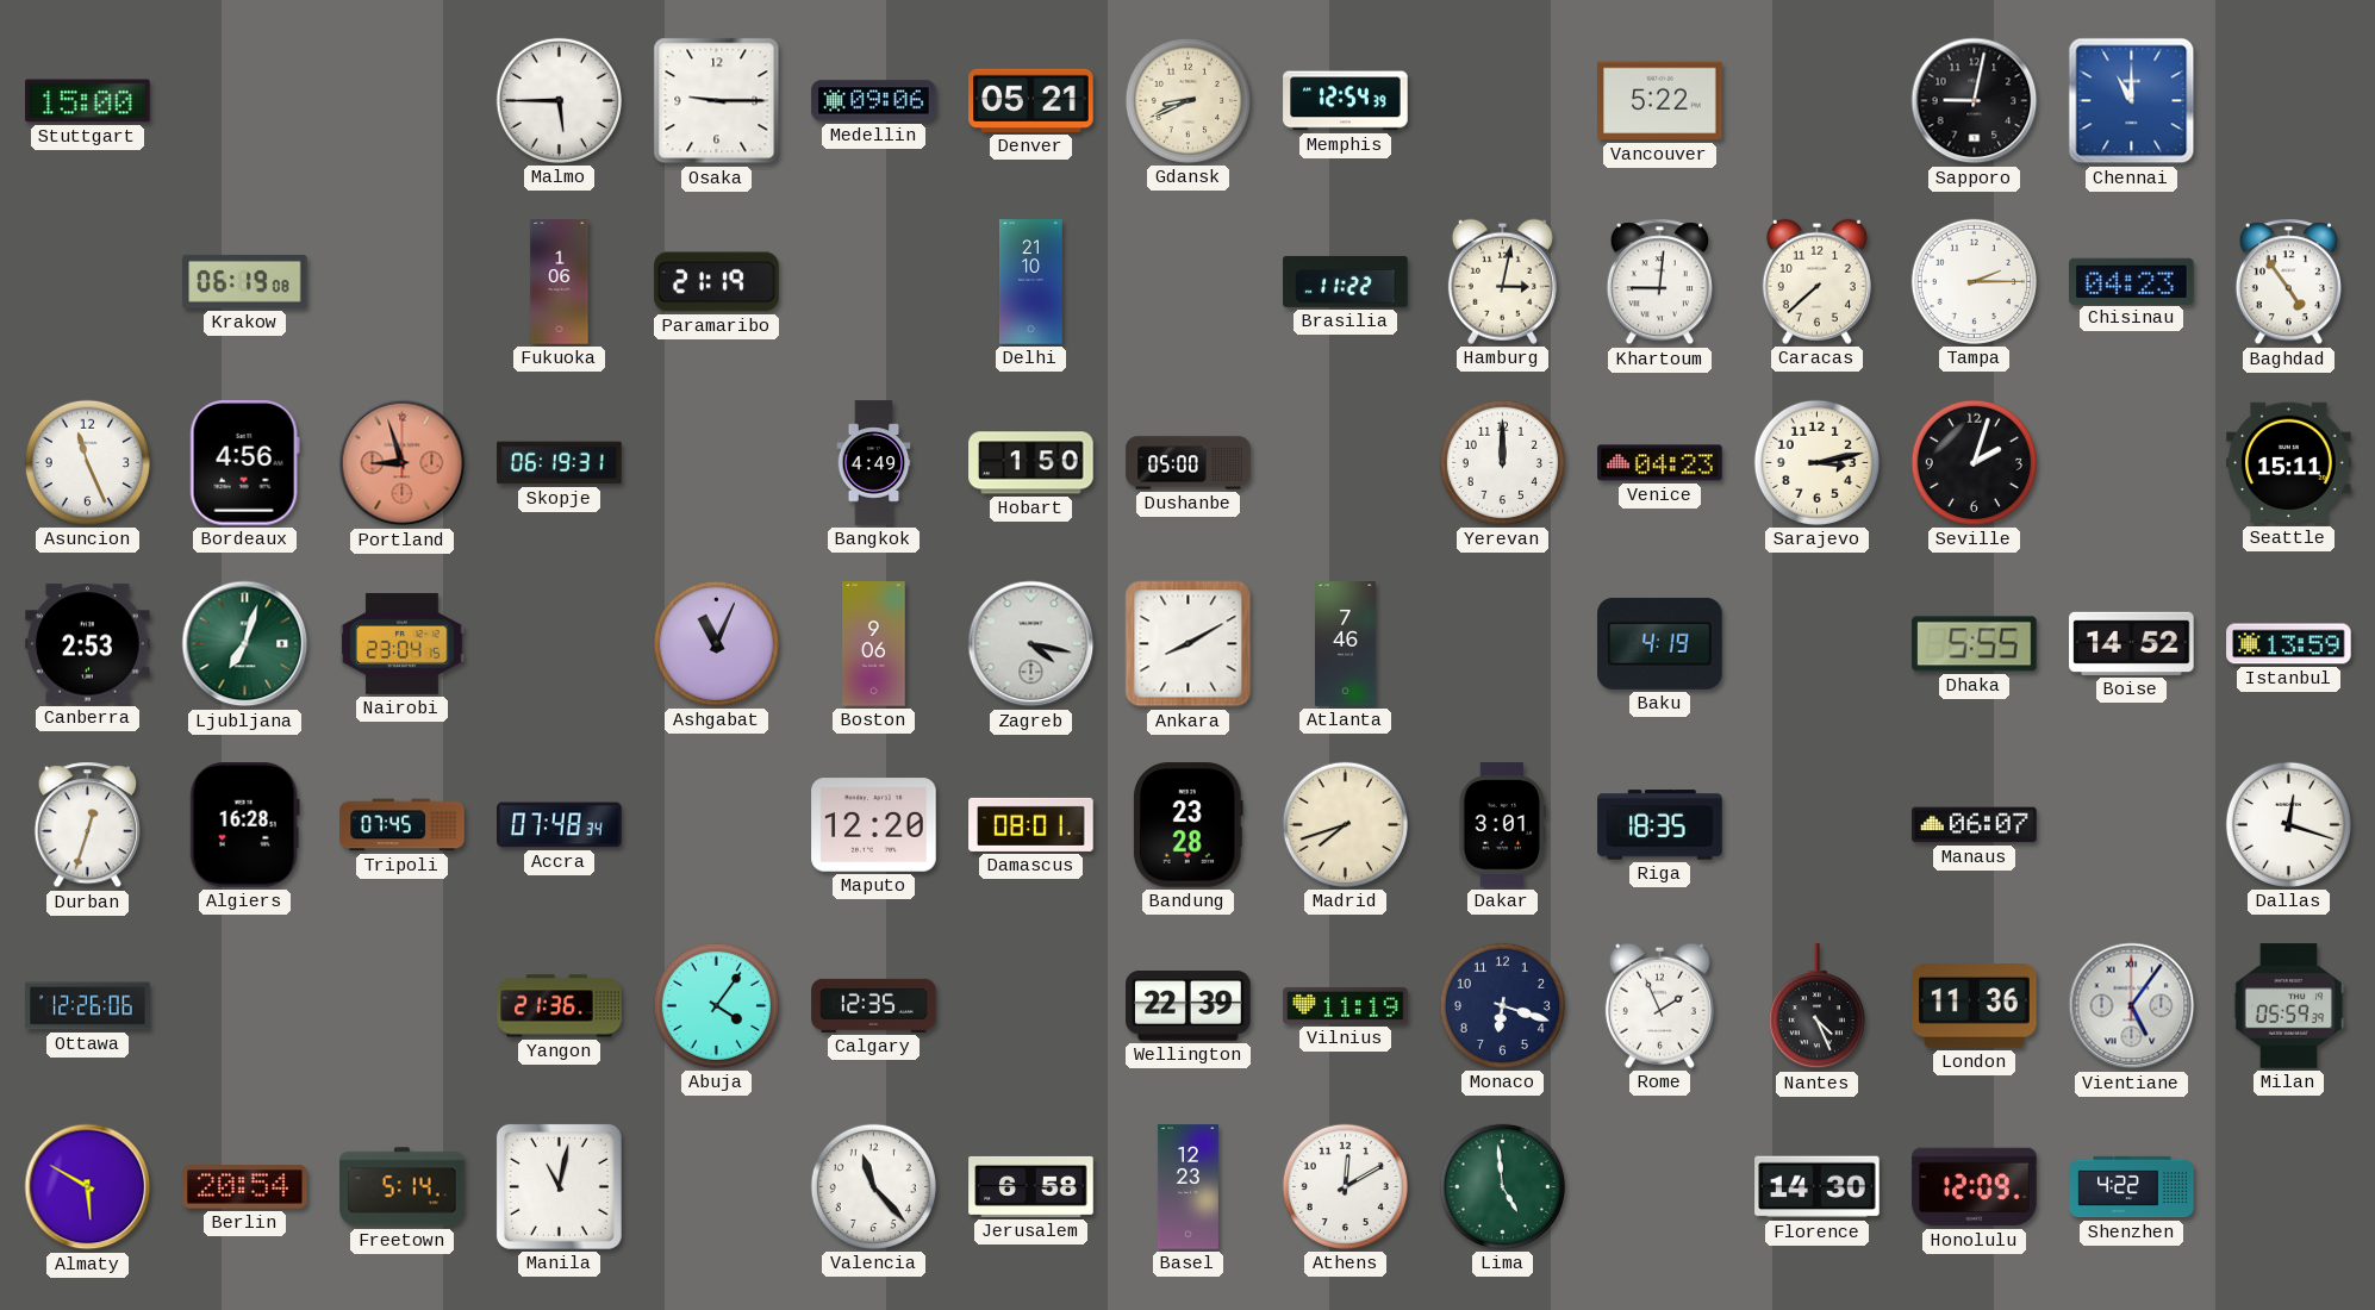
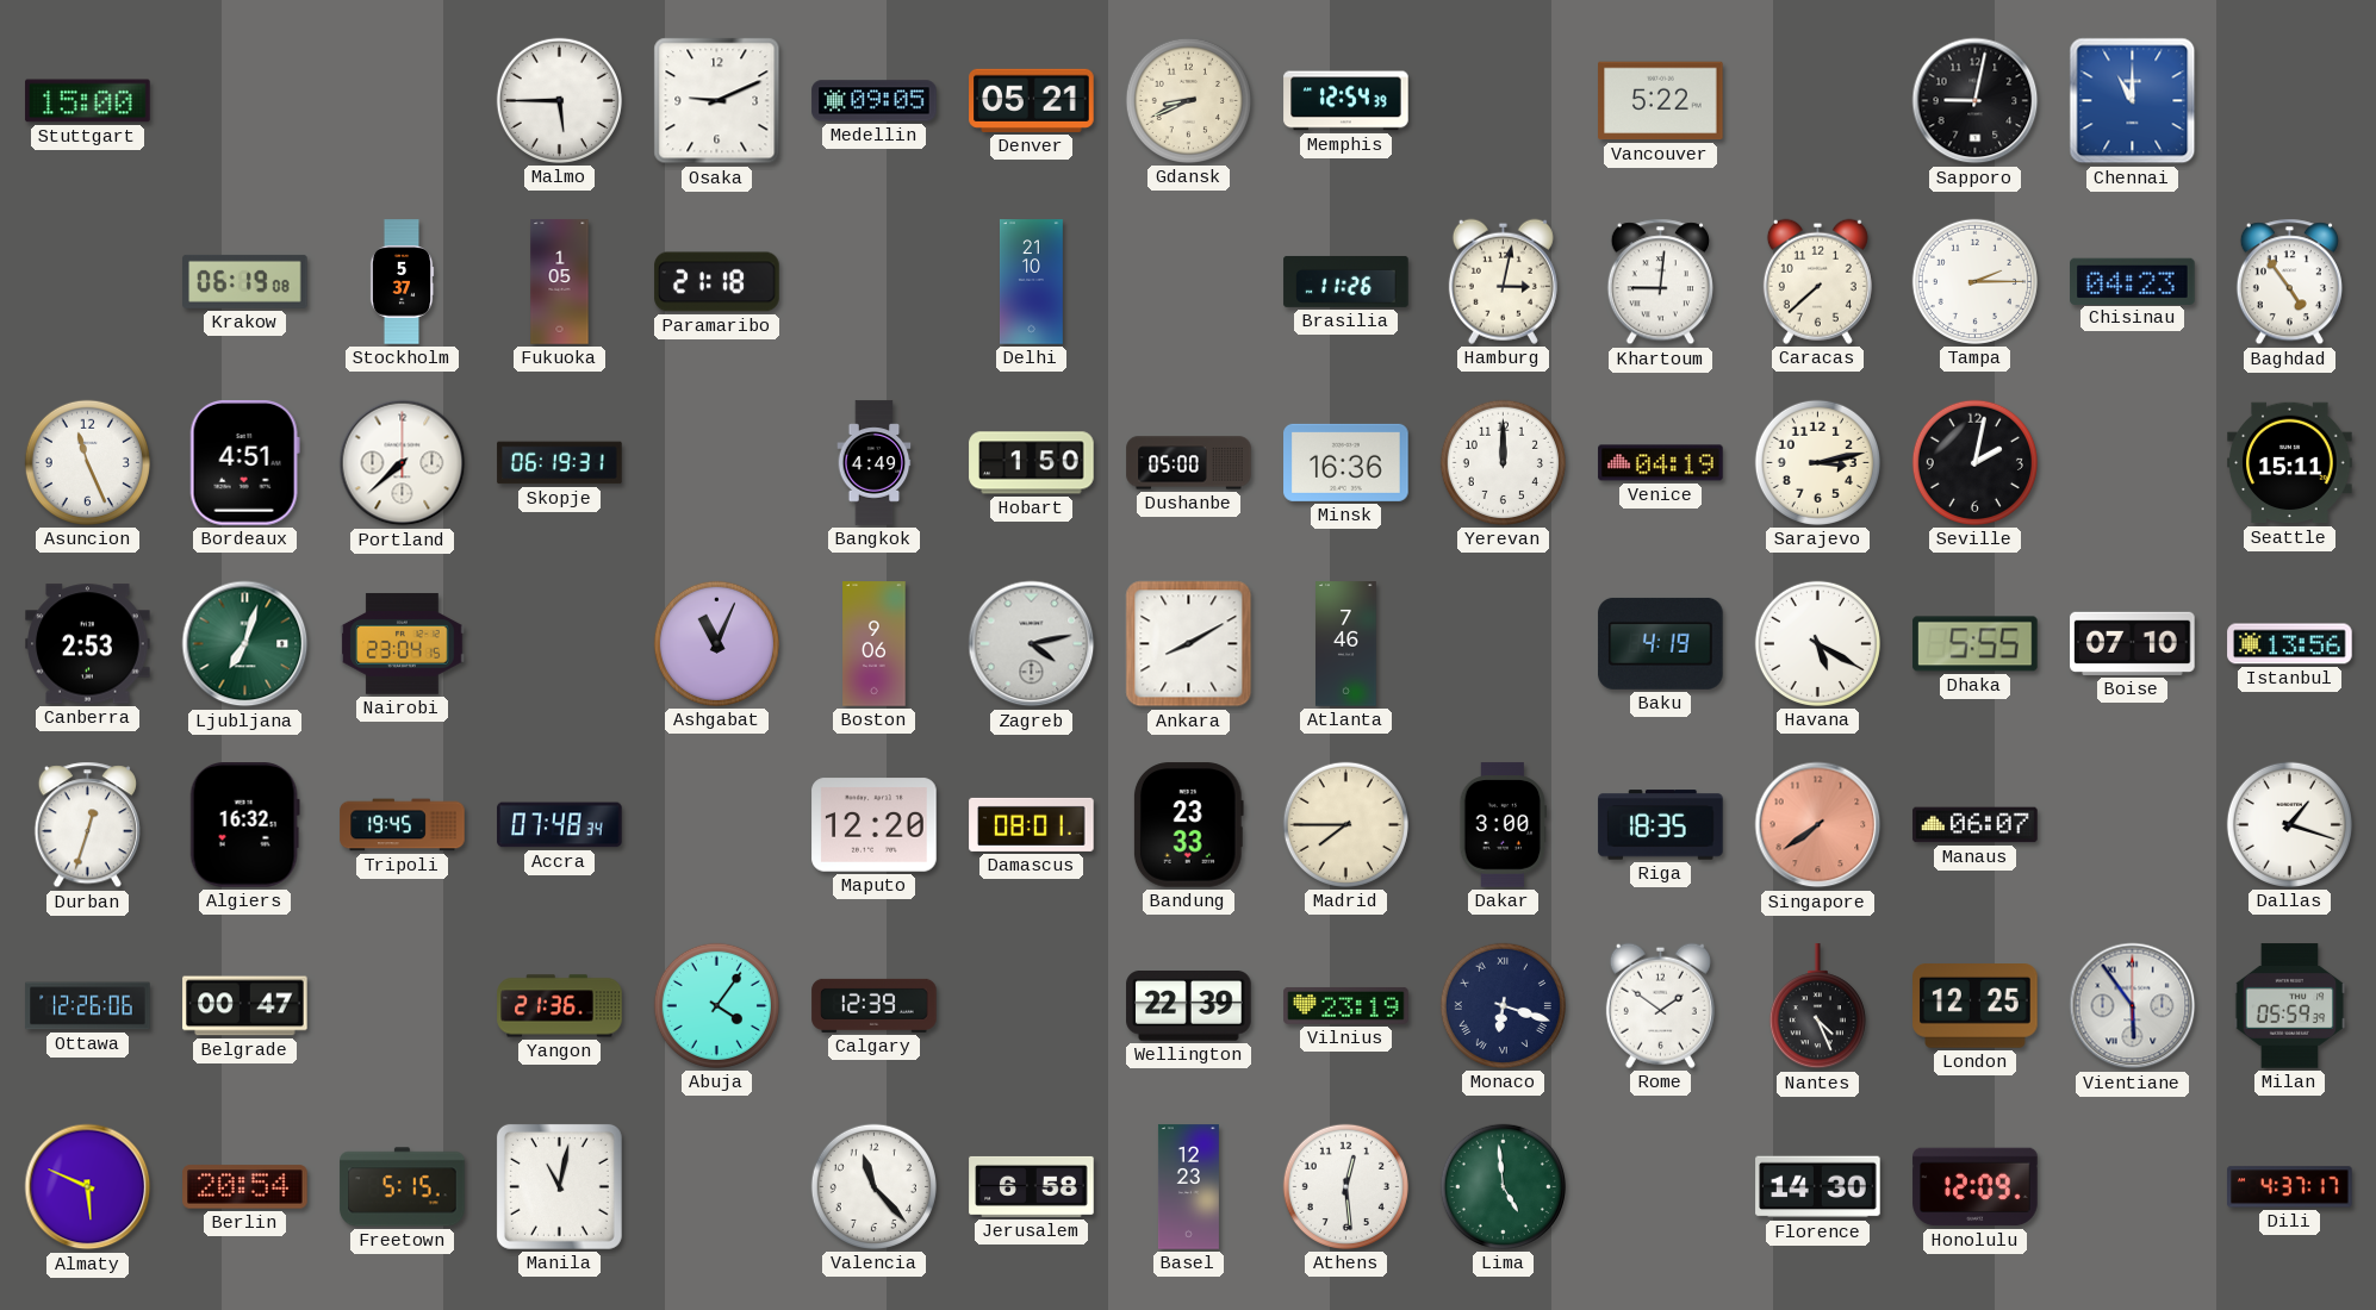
Osaka: 9:15 -> 9:11 (717, 101)
Medellin: 09:06 -> 09:05 (875, 101)
Stockholm: none -> 5:37 (402, 282)
Fukuoka: 1:06 -> 1:05 (560, 282)
Paramaribo: 21:19 -> 21:18 (717, 282)
Brasilia: 11:22 -> 11:26 (1346, 281)
Bordeaux: 4:56 -> 4:51 (244, 463)
Portland: 8:57 -> 7:38 (403, 463)
Portland dial: salmon -> white (403, 463)
Minsk: none -> 16:36 (1346, 462)
Venice: 04:23 -> 04:19 (1661, 463)
Seville: 2:03 -> 2:02 (1974, 462)
Zagreb: 4:17 -> 4:13 (1032, 644)
Havana: none -> 5:20 (1817, 643)
Boise: 14:52 -> 07:10 (2133, 643)
Istanbul: 13:59 -> 13:56 (2290, 644)
Algiers: 16:28 -> 16:32 (244, 825)
Tripoli: 07:45 -> 19:45 (403, 825)
Bandung: 23:28 -> 23:33 (1188, 825)
Madrid: 7:42 -> 7:45 (1345, 824)
Dakar: 3:01 -> 3:00 (1503, 825)
Singapore: none -> 7:39 (1818, 825)
Dallas: 12:18 -> 1:18 (2289, 824)
Belgrade: none -> 00:47 (245, 1006)
Calgary: 12:35 -> 12:39 (875, 1005)
Vilnius: 11:19 -> 23:19 (1346, 1005)
Monaco numerals: Arabic -> Roman (1503, 1005)
Rome: 1:56 -> 1:51 (1660, 1005)
London: 11:36 -> 12:25 (1976, 1006)
Vientiane: 5:06 -> 5:54 (2133, 1006)
Almaty: 5:50 -> 5:49 (88, 1187)
Freetown: 5:14 -> 5:15 (403, 1187)
Athens: 12:10 -> 12:29 (1345, 1186)
Shenzhen: 4:22 -> none (2132, 1187)
Dili: none -> 4:37 (2290, 1187)
